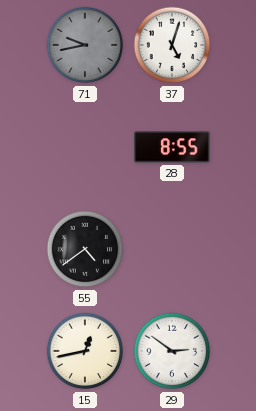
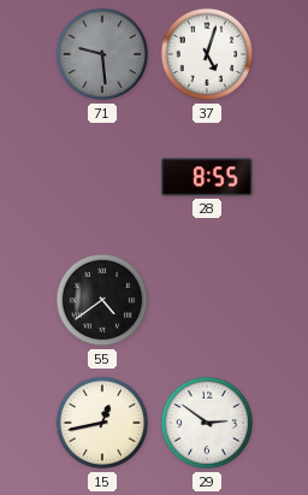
71: 9:43 -> 9:29 (102, 54)
